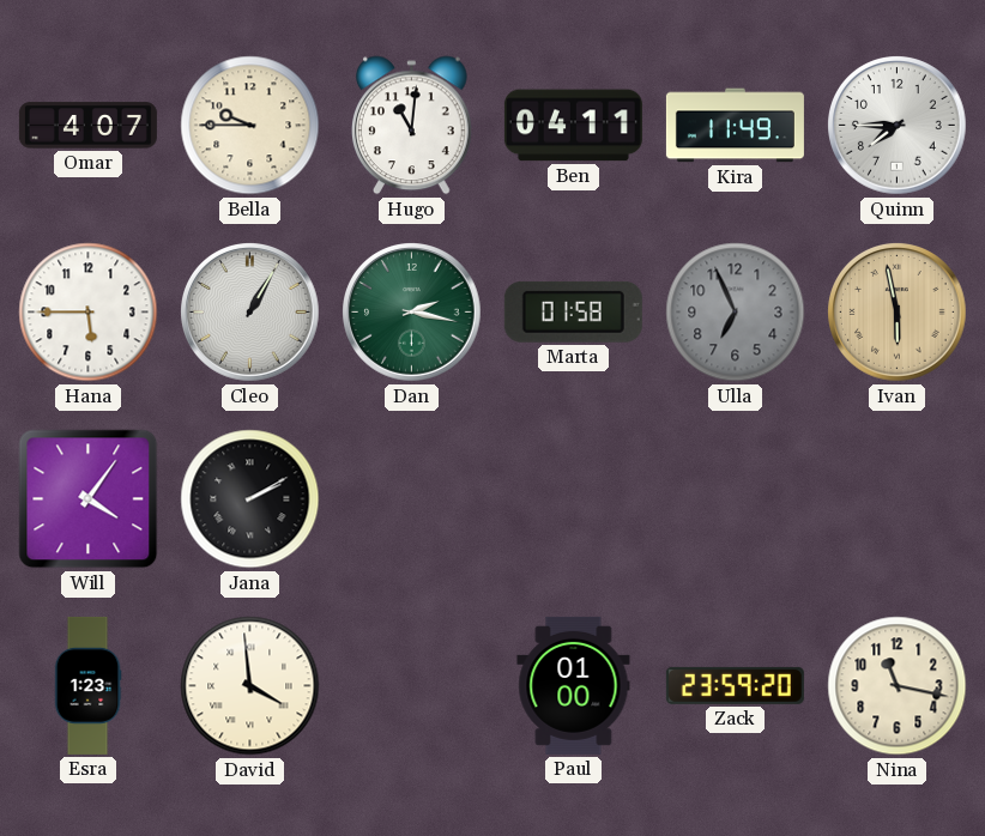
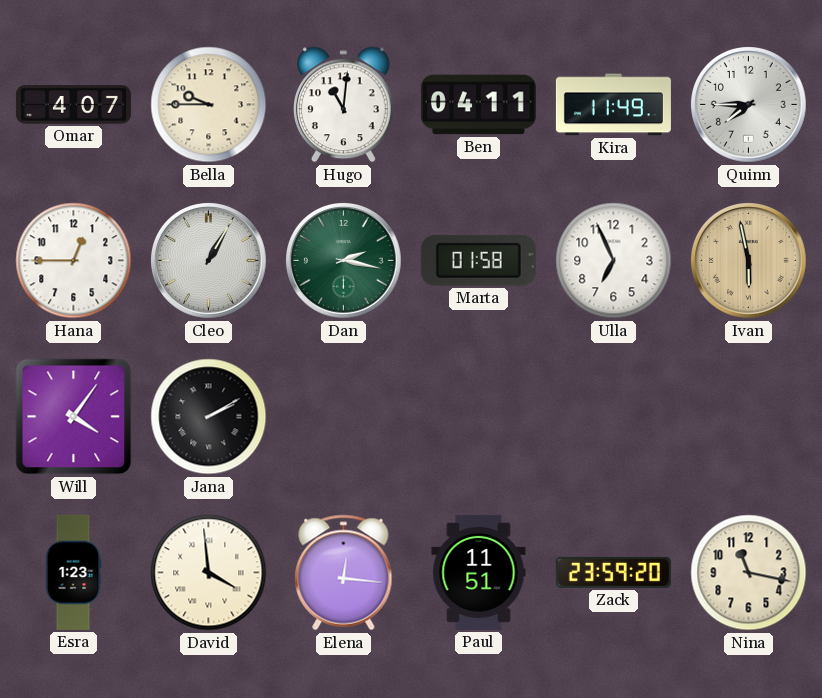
Hana: 5:45 -> 12:45 (74, 261)
Ulla dial: grey -> white (614, 261)
Elena: none -> 12:16 (344, 573)
Paul: 01:00 -> 11:51 (479, 572)
